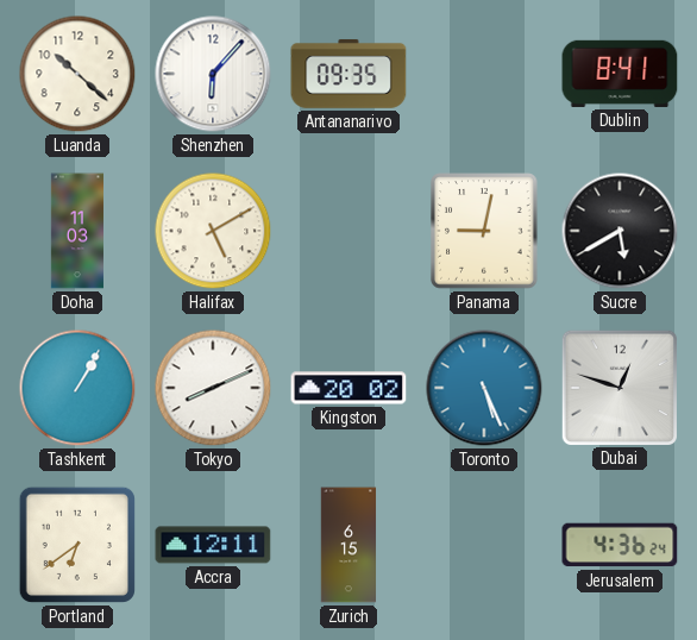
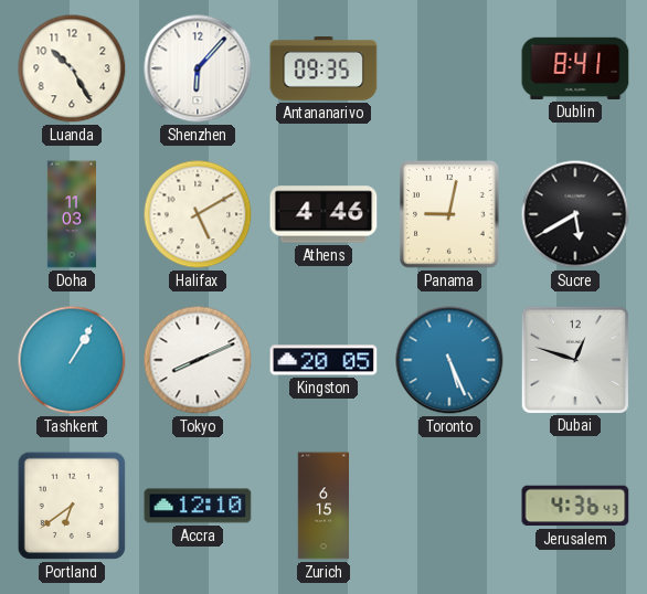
Luanda: 10:22 -> 10:25 (72, 68)
Athens: none -> 4:46 (324, 214)
Kingston: 20:02 -> 20:05 (324, 360)
Accra: 12:11 -> 12:10 (198, 506)
Jerusalem: 4:36:24 -> 4:36:43 (575, 506)
